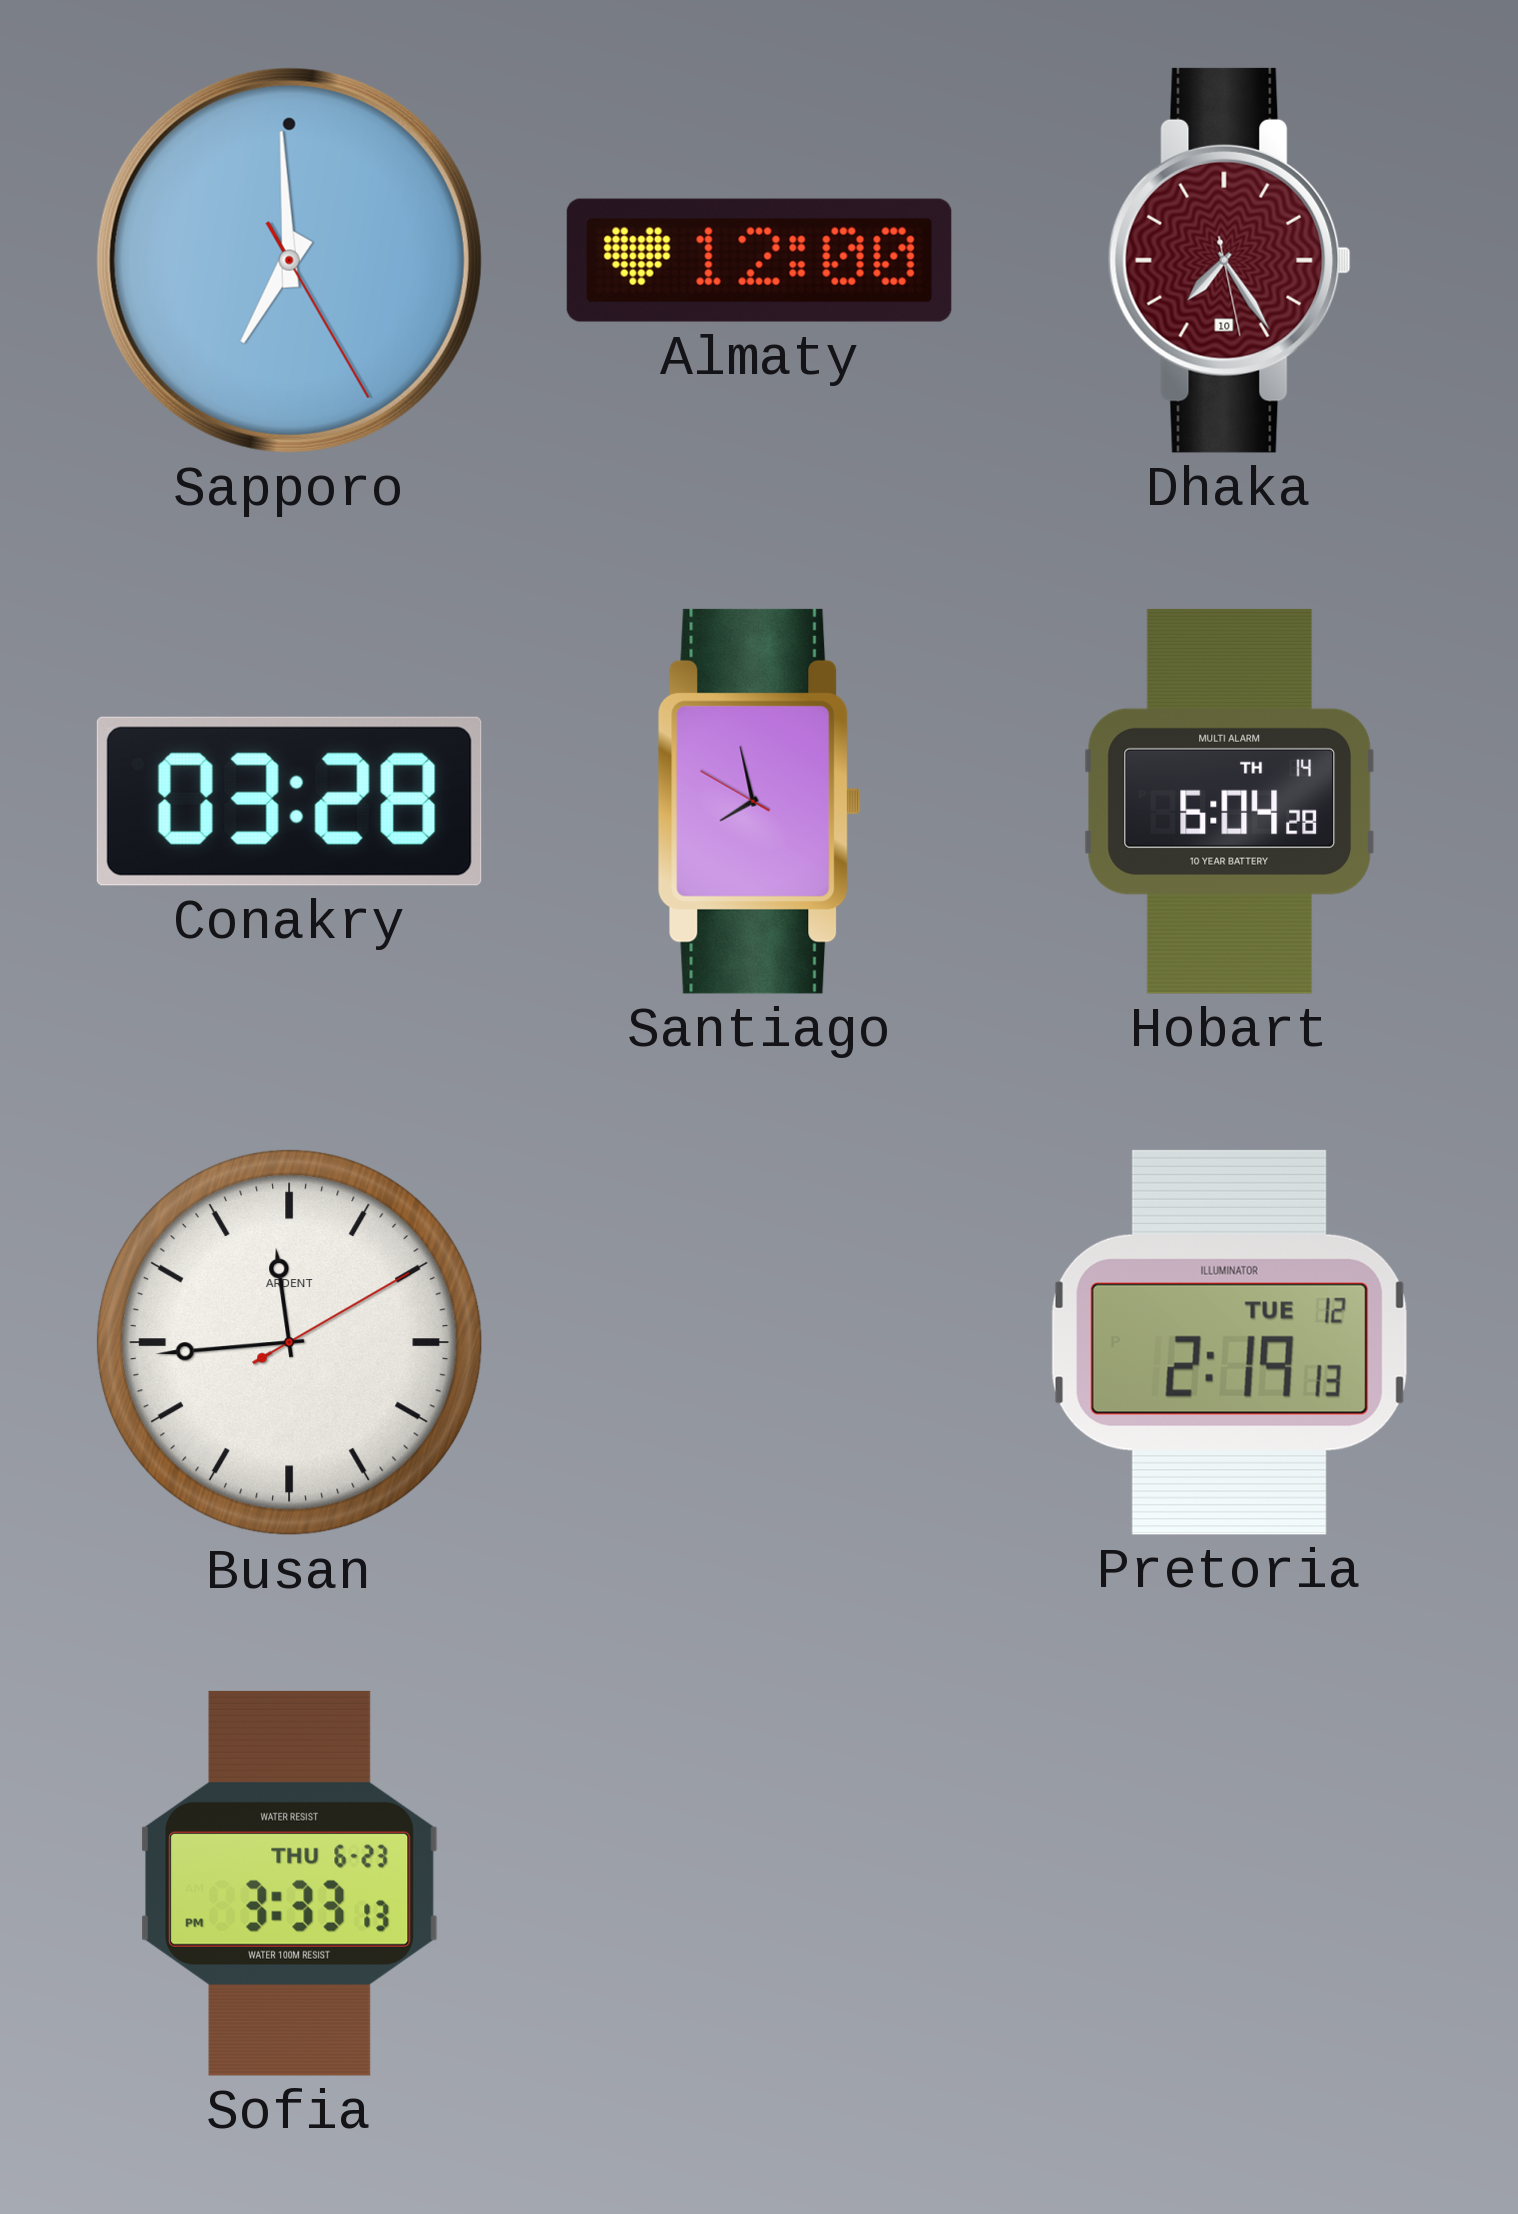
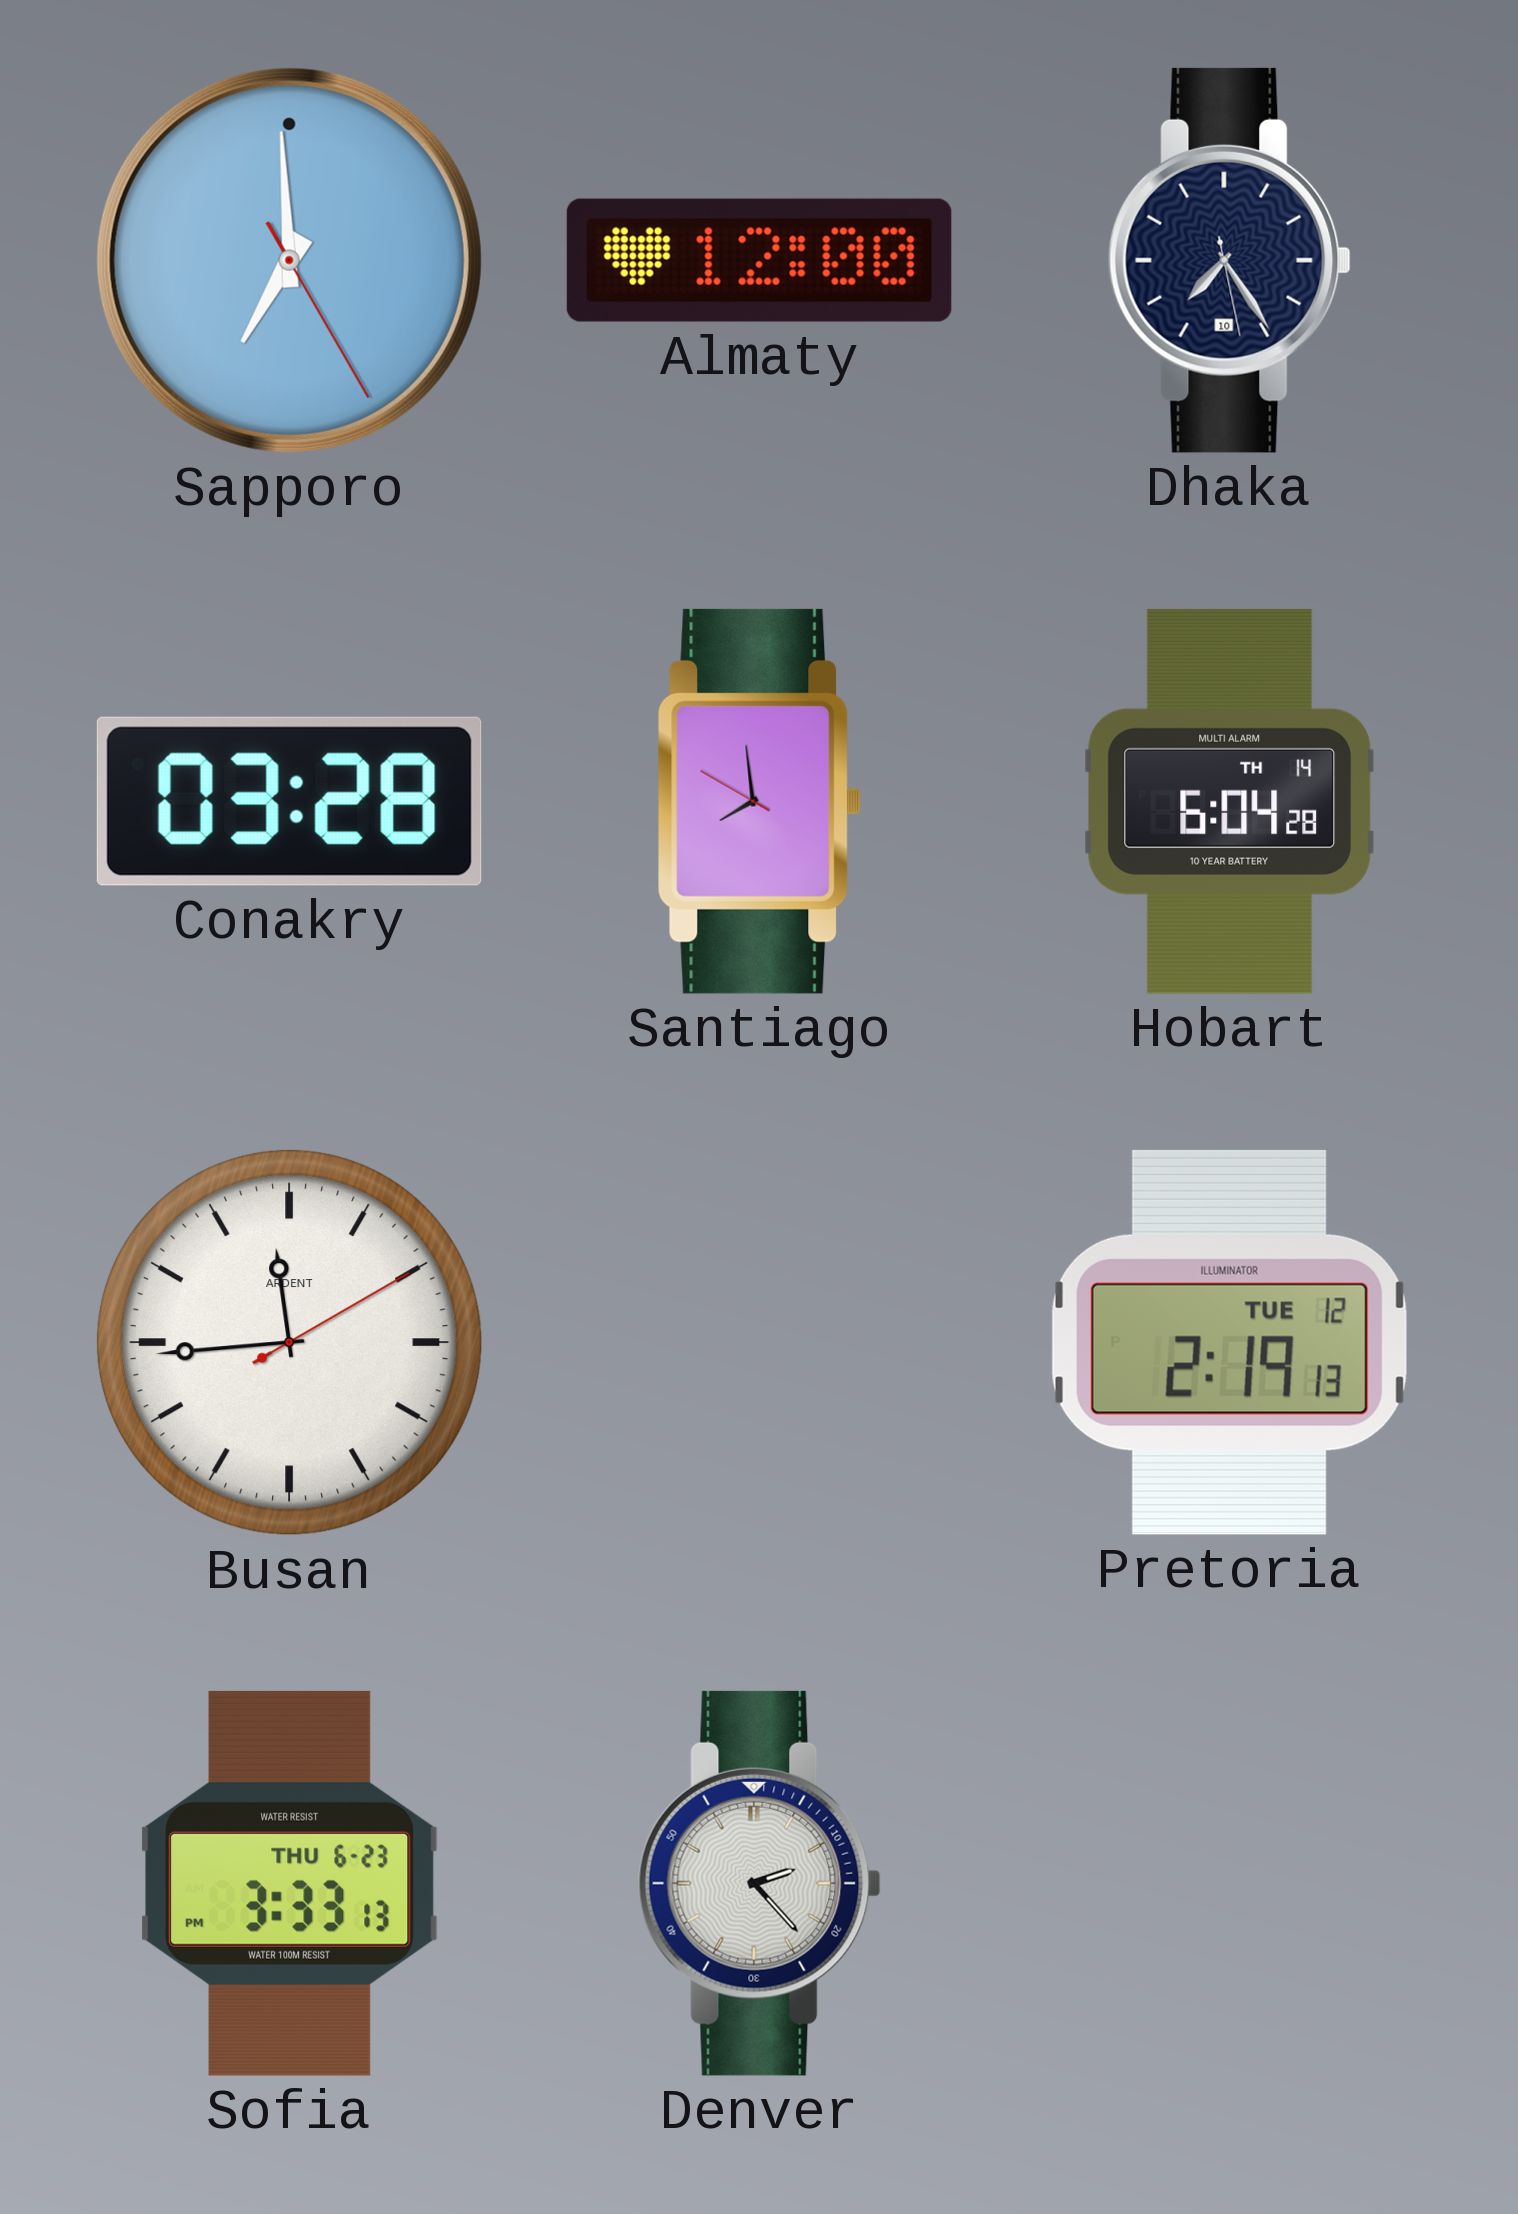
Dhaka dial: burgundy -> navy (1229, 260)
Santiago: 7:57 -> 7:58 (760, 801)
Denver: none -> 2:23 (759, 1883)
